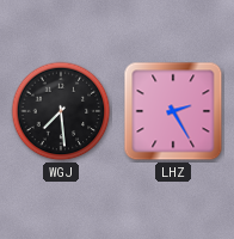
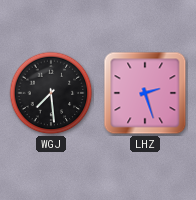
LHZ: 2:25 -> 2:27 (145, 93)
